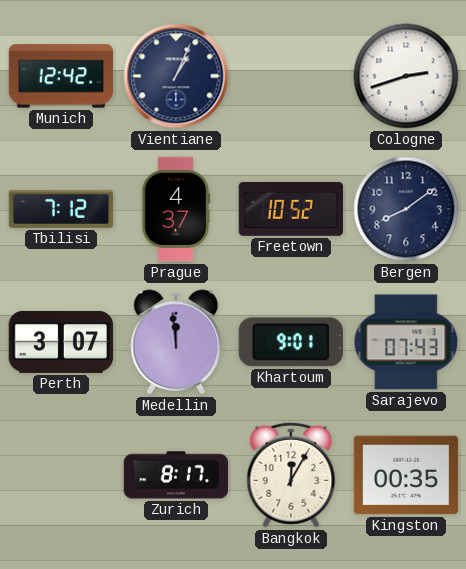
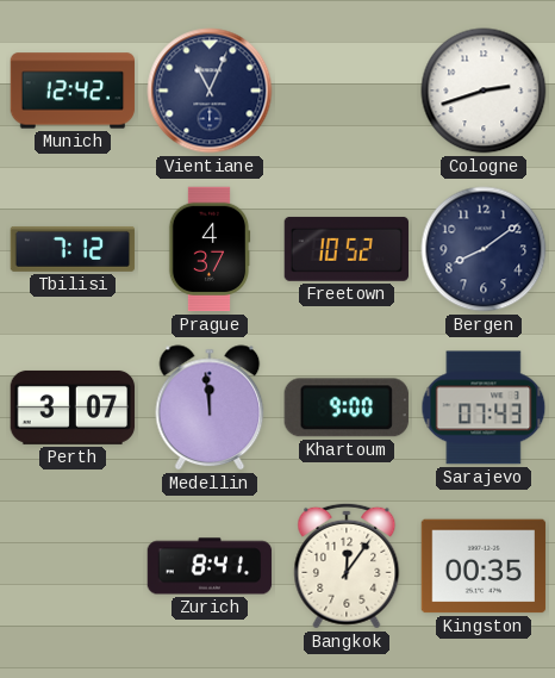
Vientiane: 1:04 -> 11:04 (210, 91)
Khartoum: 9:01 -> 9:00 (347, 408)
Zurich: 8:17 -> 8:41 (210, 566)
Bangkok: 12:05 -> 12:06 (347, 566)
